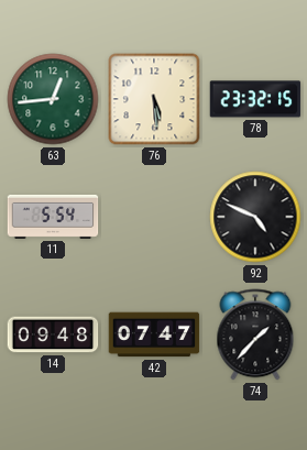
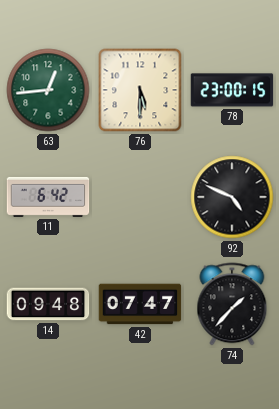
76: 5:29 -> 5:30 (140, 90)
78: 23:32 -> 23:00 (232, 90)
11: 5:54 -> 6:42 (48, 197)
